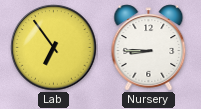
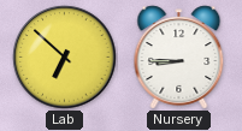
Lab: 6:54 -> 6:52 (65, 58)
